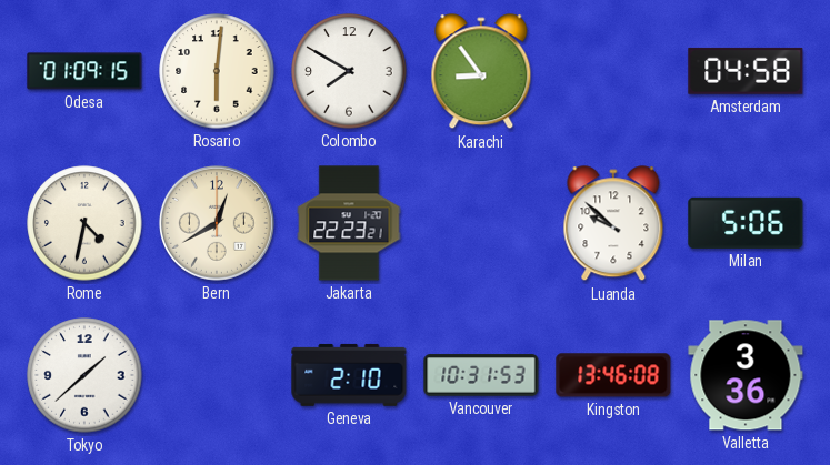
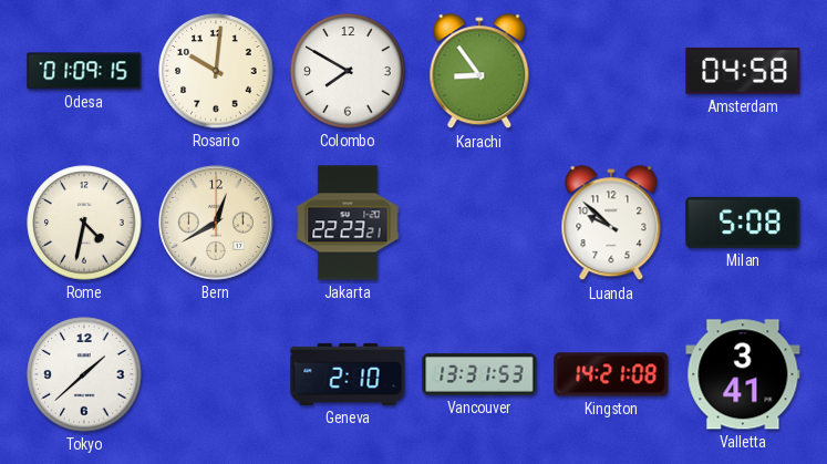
Rosario: 6:01 -> 10:01 (216, 71)
Milan: 5:06 -> 5:08 (743, 223)
Vancouver: 10:31 -> 13:31 (479, 374)
Kingston: 13:46 -> 14:21 (611, 374)
Valletta: 3:36 -> 3:41 (743, 374)
